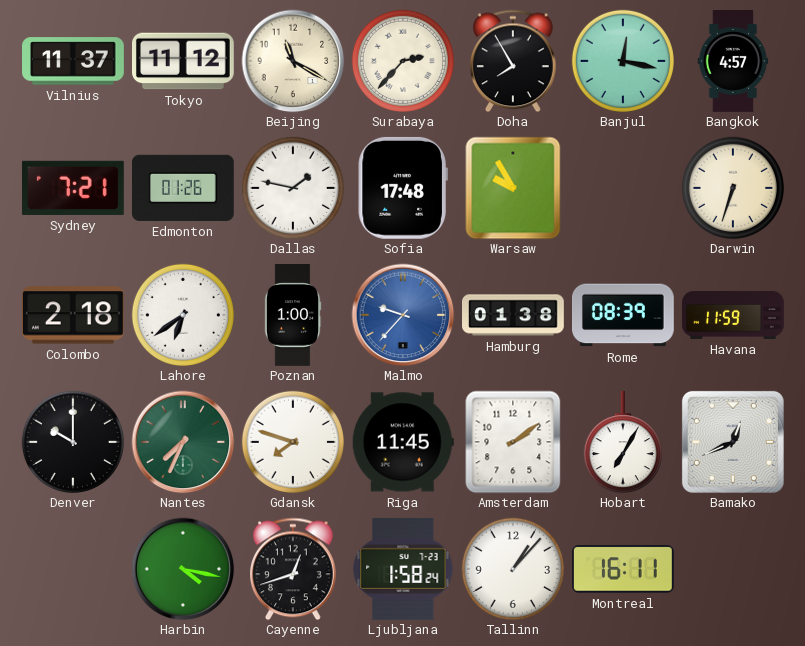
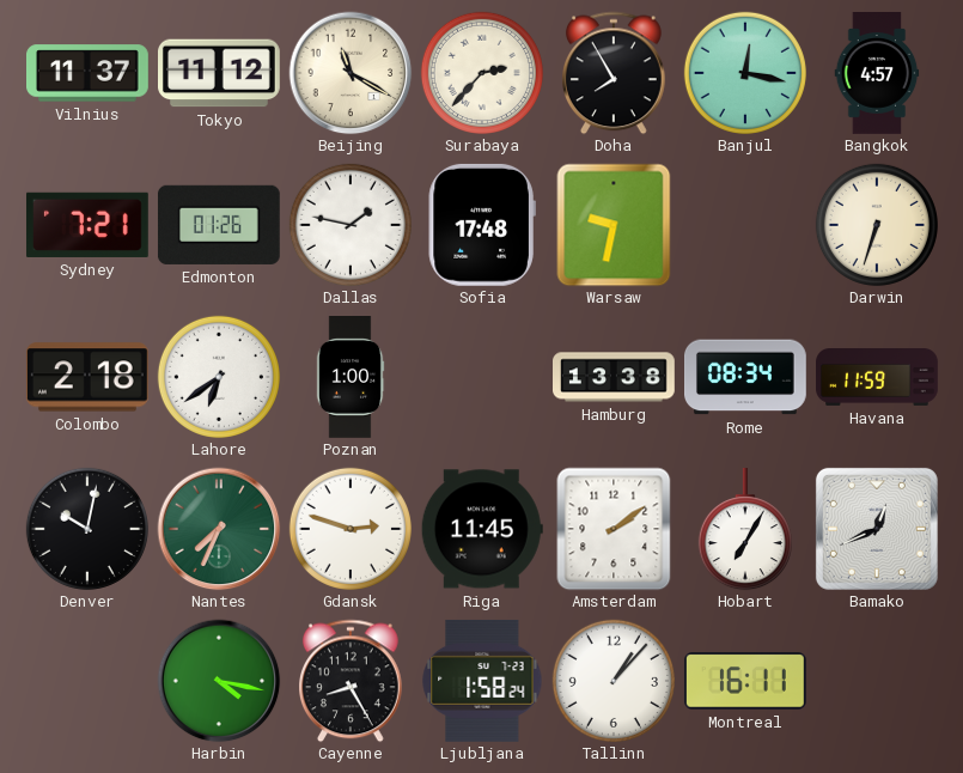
Warsaw: 9:55 -> 9:32 (614, 225)
Malmo: 9:37 -> none (403, 315)
Hamburg: 01:38 -> 13:38 (615, 377)
Rome: 08:39 -> 08:34 (746, 377)
Denver: 10:00 -> 10:02 (87, 529)
Gdansk: 7:48 -> 2:48 (351, 529)
Cayenne: 12:42 -> 8:25 (352, 681)
